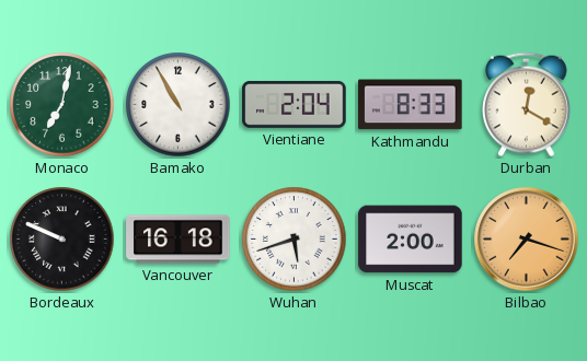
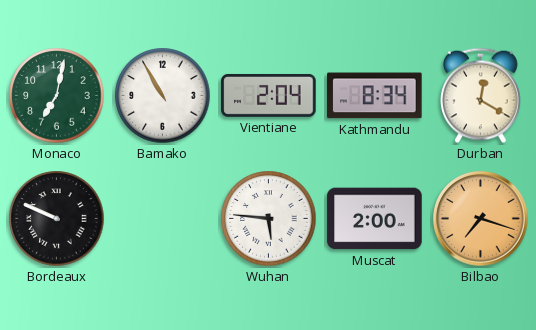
Kathmandu: 8:33 -> 8:34 (375, 96)
Vancouver: 16:18 -> none (179, 240)
Wuhan: 5:42 -> 5:46 (269, 219)
